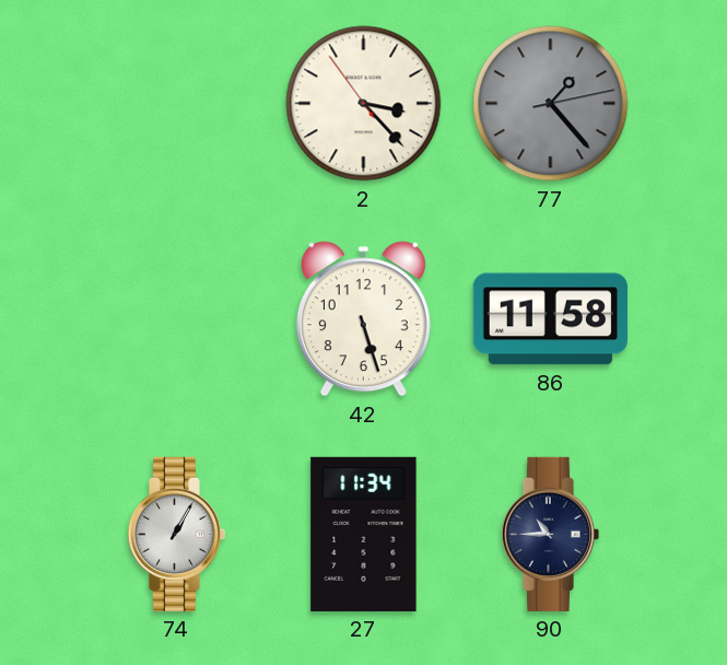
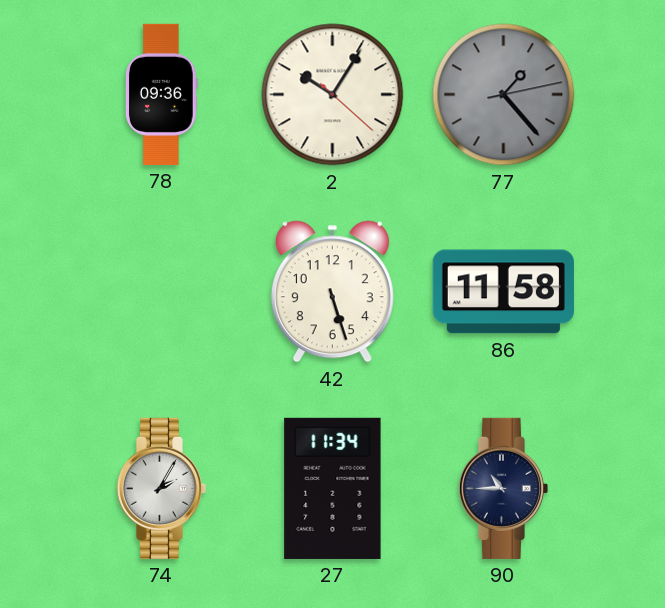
78: none -> 09:36 (162, 94)
2: 3:22 -> 10:05 (333, 95)
74: 1:05 -> 2:05 (161, 488)
